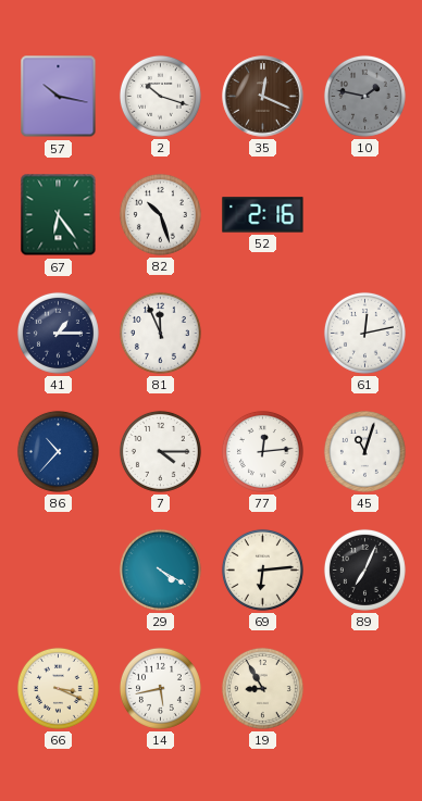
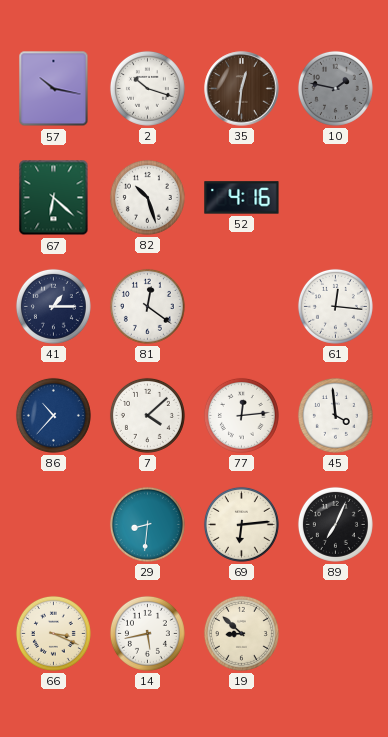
35: 12:19 -> 12:31 (242, 89)
67: 6:24 -> 6:22 (54, 198)
52: 2:16 -> 4:16 (242, 198)
81: 11:56 -> 12:21 (147, 306)
61: 12:13 -> 12:16 (335, 306)
7: 4:15 -> 4:08 (147, 415)
45: 11:03 -> 3:59 (335, 415)
29: 4:20 -> 8:31 (147, 524)
19: 8:55 -> 8:52 (241, 633)
